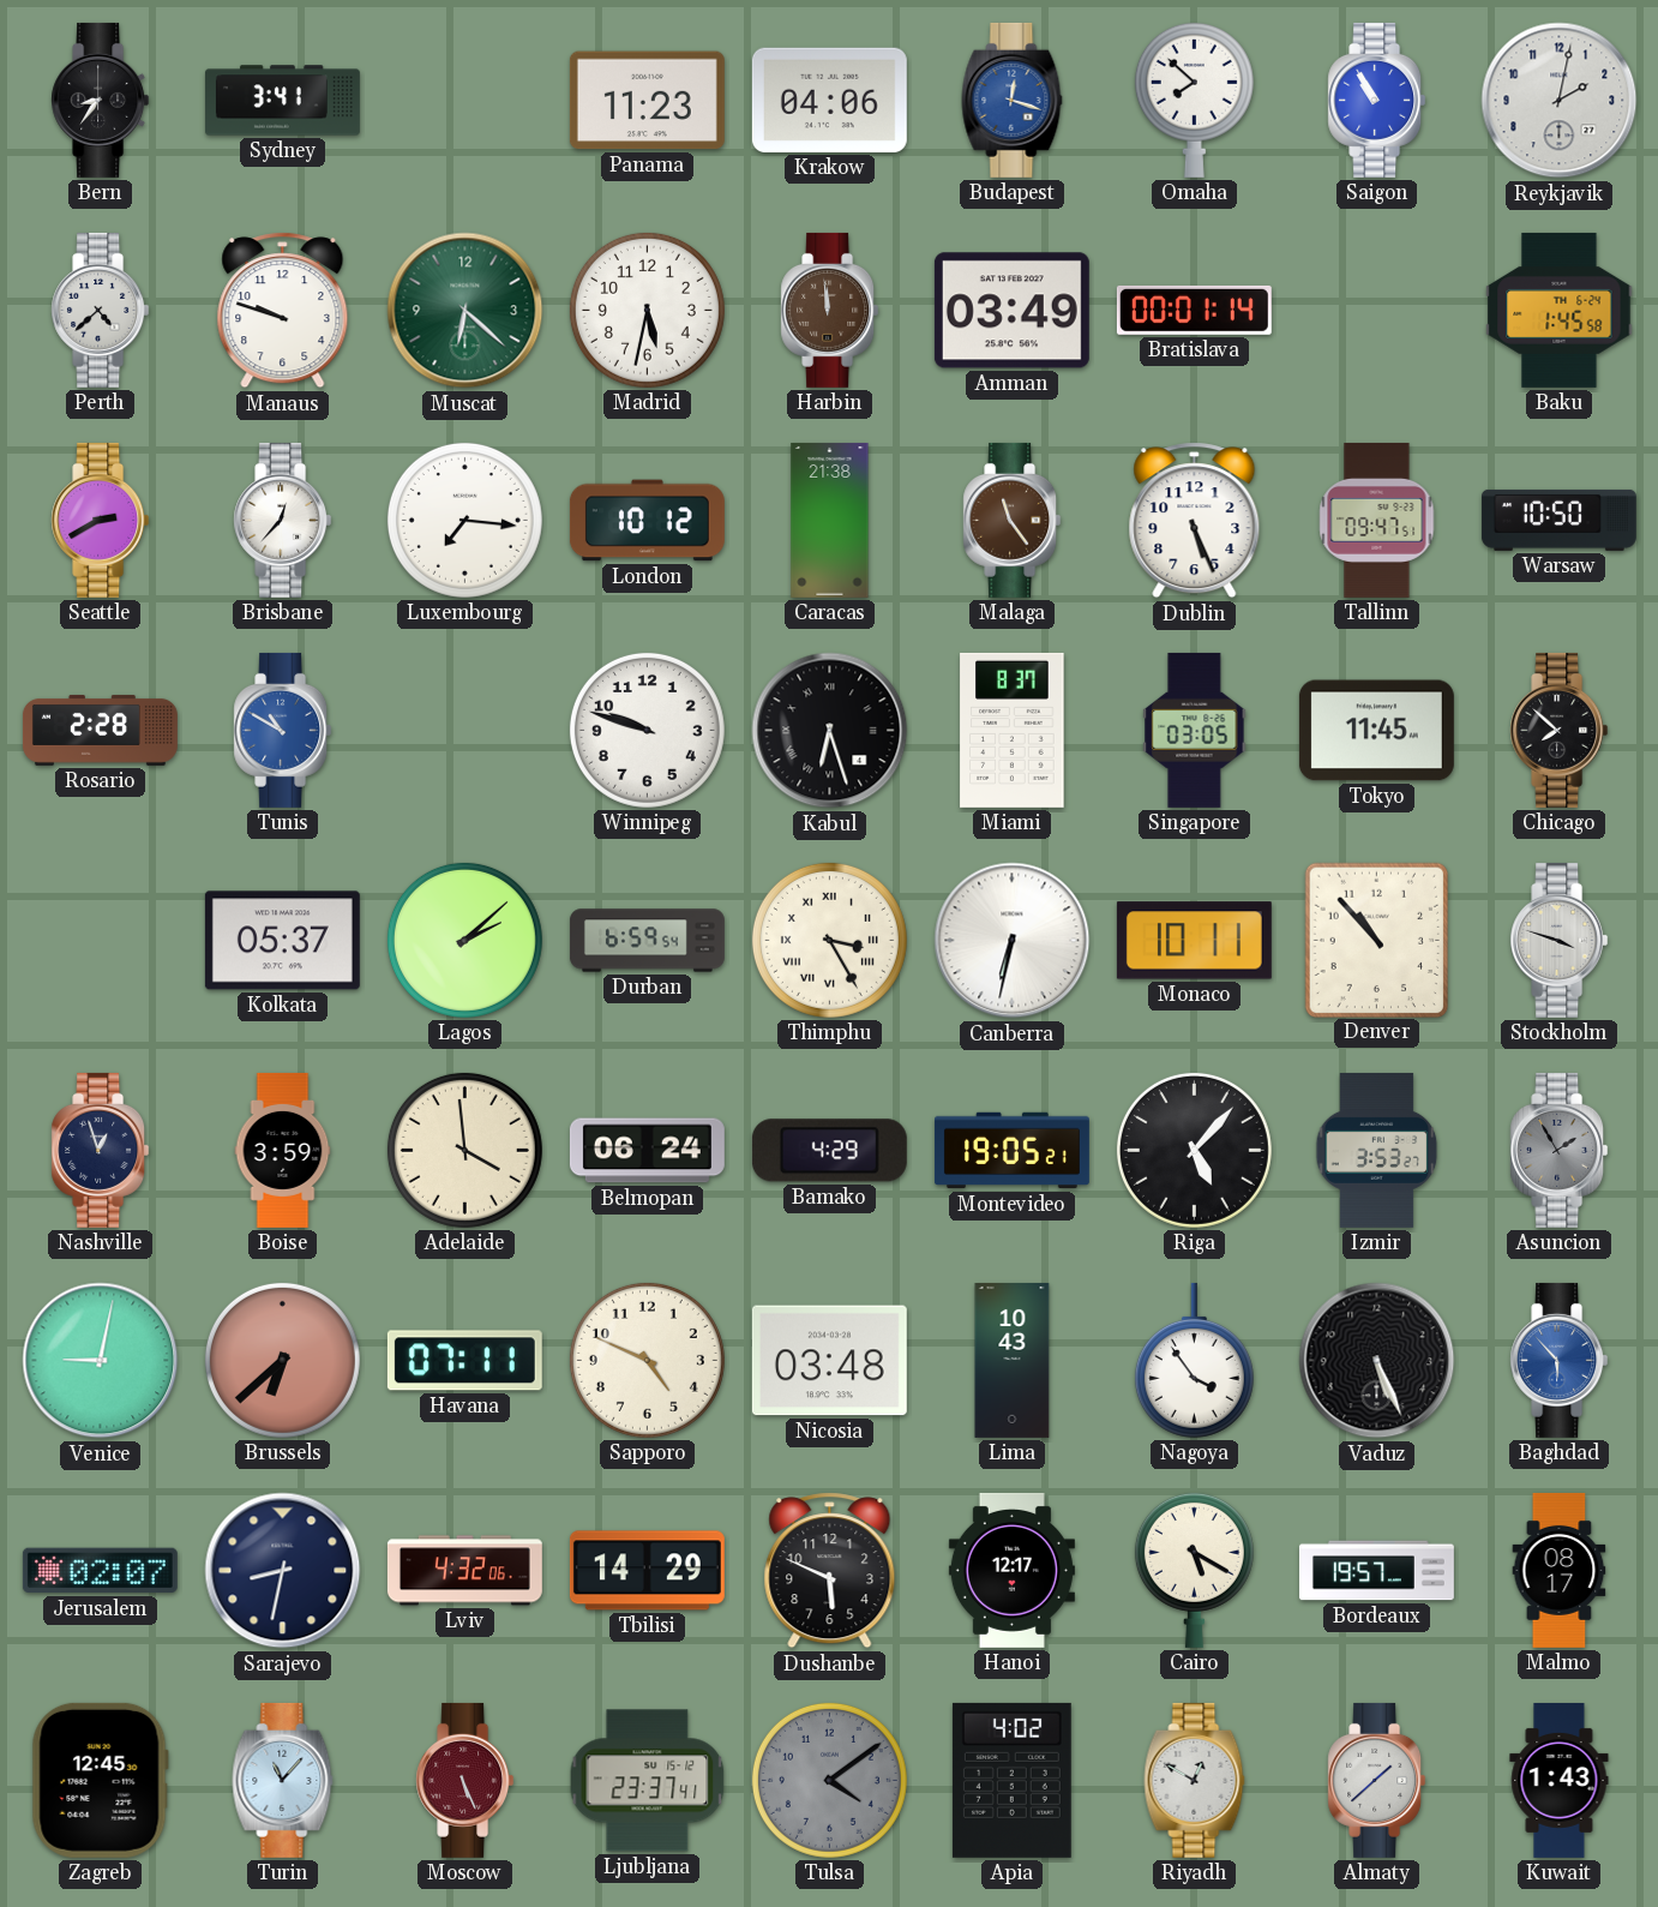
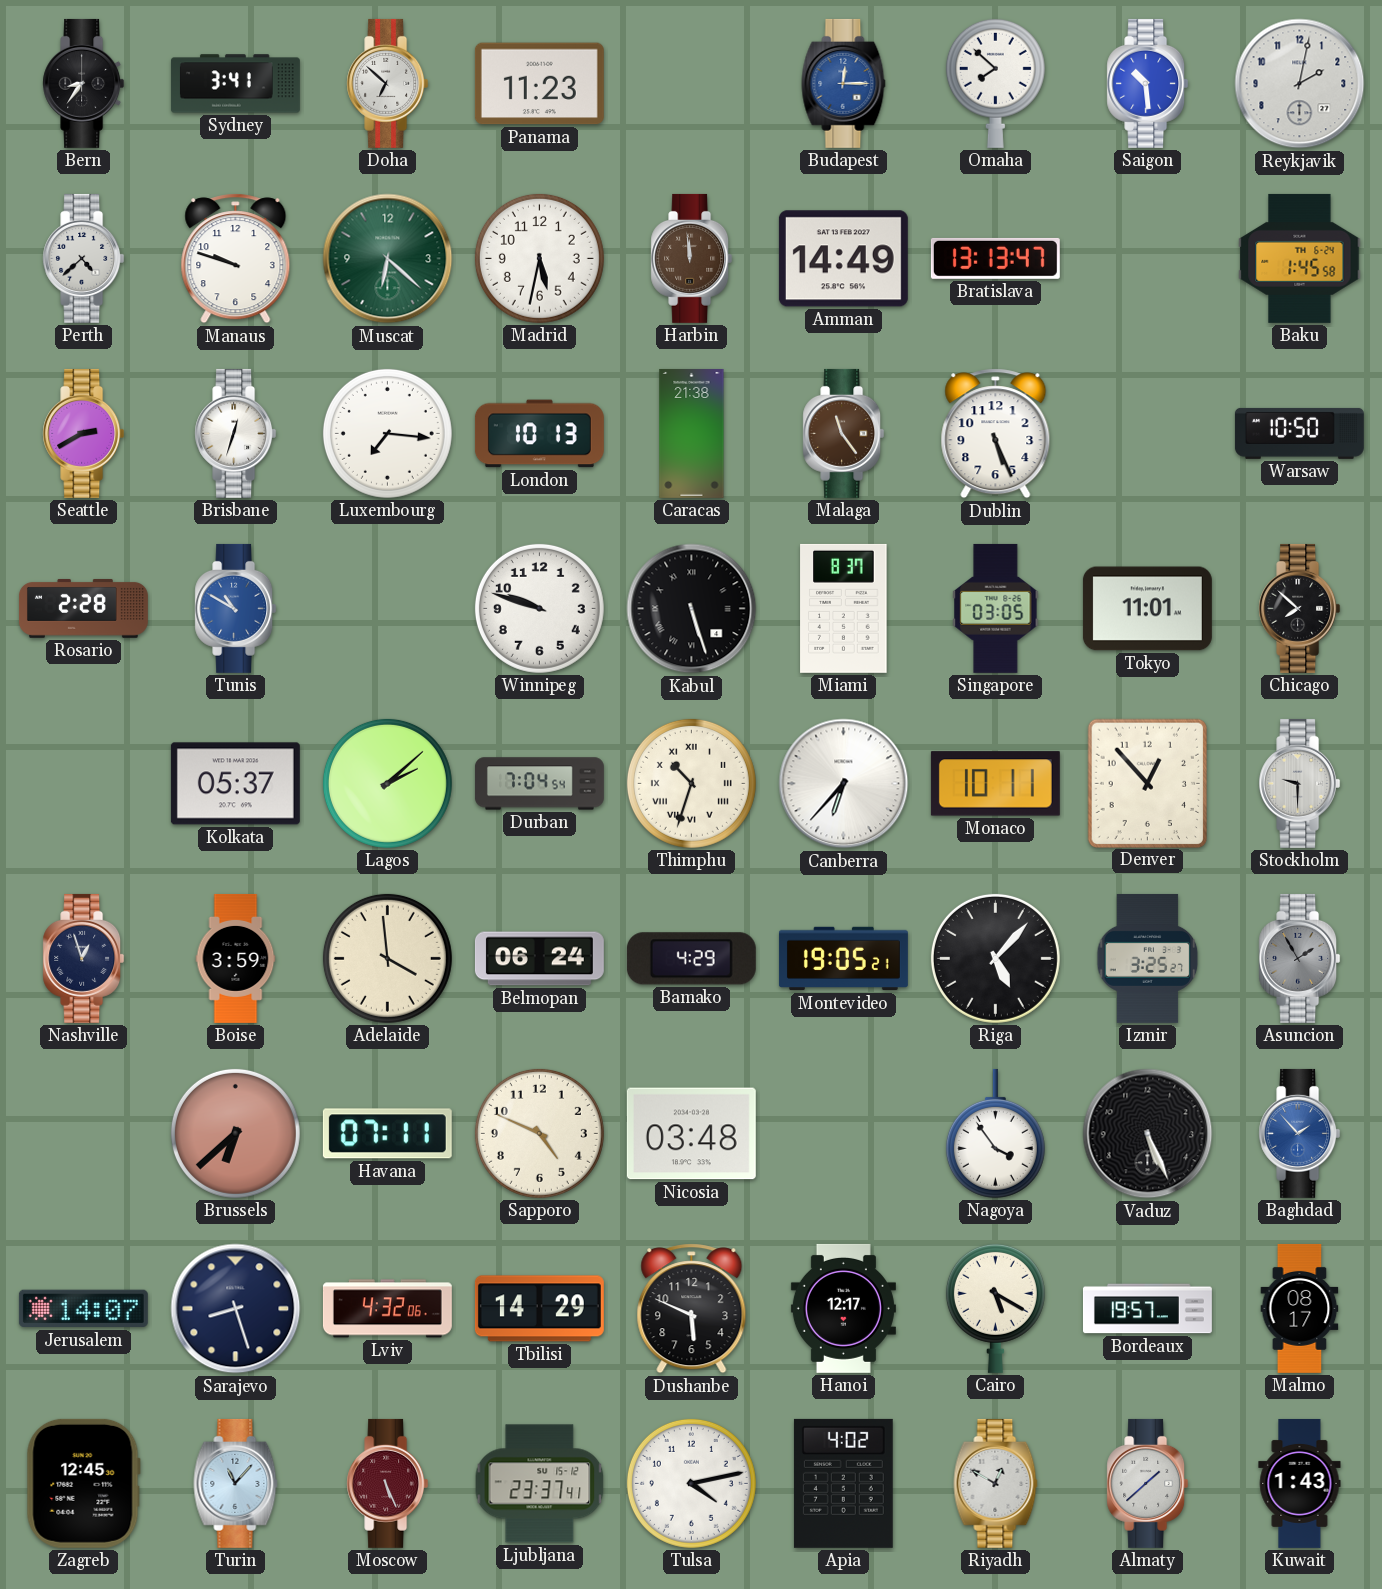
Doha: none -> 6:52 (388, 83)
Krakow: 04:06 -> none (829, 100)
Budapest: 12:18 -> 12:15 (844, 83)
Saigon: 10:55 -> 10:29 (1148, 83)
Amman: 03:49 -> 14:49 (843, 259)
Bratislava: 00:01 -> 13:13 (995, 258)
Brisbane: 12:37 -> 12:33 (236, 433)
London: 10:12 -> 10:13 (539, 434)
Tallinn: 09:47 -> none (1377, 520)
Kabul: 6:27 -> 5:27 (692, 609)
Tokyo: 11:45 -> 11:01 (1147, 609)
Durban: 6:59 -> 7:04 (539, 784)
Thimphu: 3:25 -> 10:33 (691, 783)
Canberra: 6:32 -> 6:37 (844, 784)
Denver: 10:53 -> 12:53 (1147, 783)
Stockholm: 3:48 -> 9:30 (1300, 783)
Izmir: 3:53 -> 3:25 (1148, 958)
Venice: 9:02 -> none (101, 1361)
Lima: 10:43 -> none (1013, 1360)
Baghdad: 5:53 -> 1:53 (1300, 1133)
Jerusalem: 02:07 -> 14:07 (83, 1309)
Sarajevo: 8:32 -> 8:27 (236, 1309)
Tulsa: 4:09 -> 4:13 (691, 1483)
Tulsa dial: grey -> white (691, 1483)
